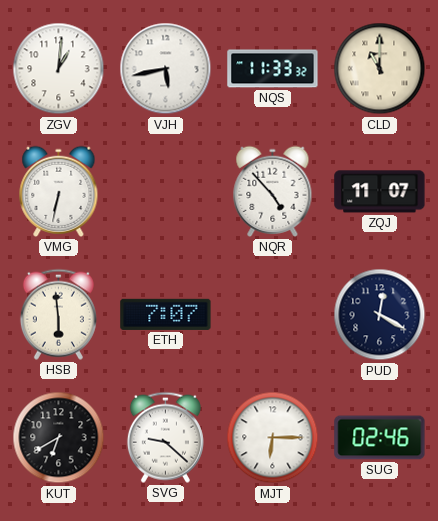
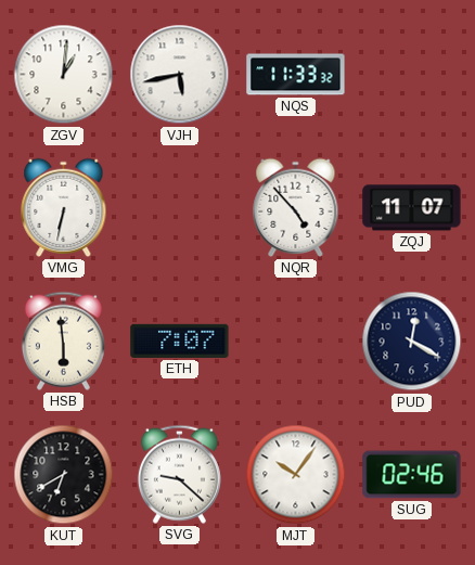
CLD: 11:00 -> none (380, 69)
MJT: 6:15 -> 10:06 (296, 475)
